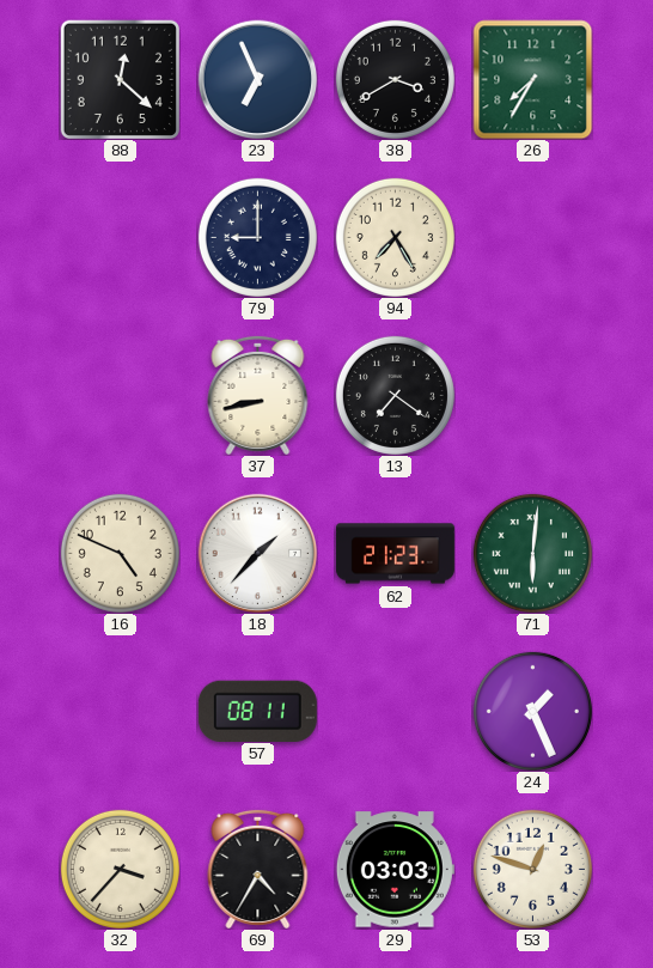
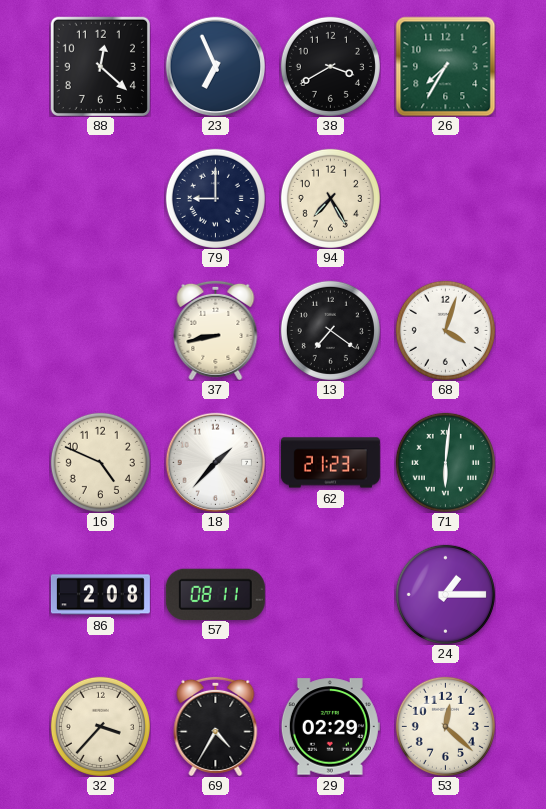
68: none -> 4:03 (445, 330)
86: none -> 2:08 (100, 595)
24: 1:26 -> 1:15 (445, 594)
29: 03:03 -> 02:29 (330, 727)
53: 12:48 -> 12:22 (445, 726)
